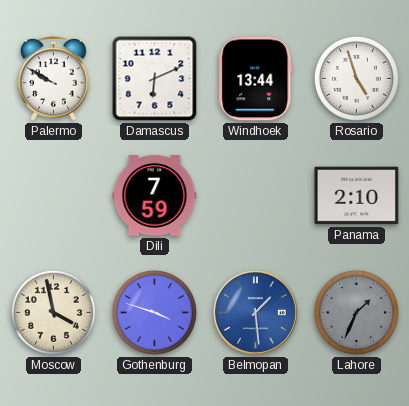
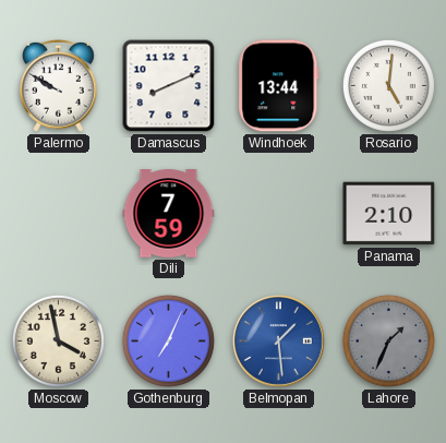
Damascus: 6:11 -> 8:11 (169, 86)
Rosario: 4:57 -> 5:01 (388, 85)
Gothenburg: 3:48 -> 7:04 (168, 340)
